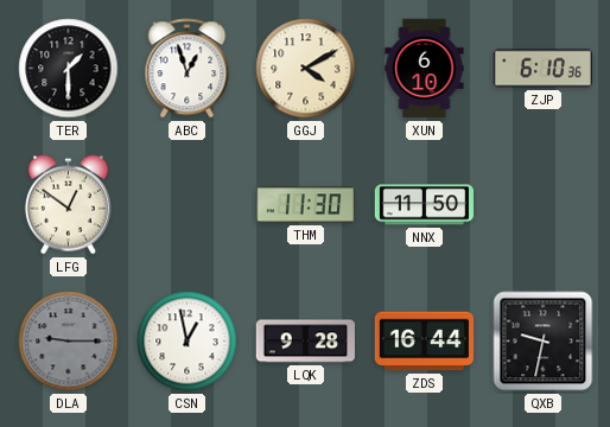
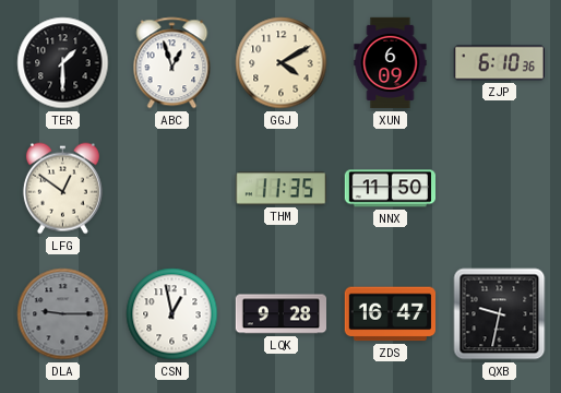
XUN: 6:10 -> 6:09 (391, 63)
THM: 11:30 -> 11:35 (280, 189)
ZDS: 16:44 -> 16:47 (390, 314)
